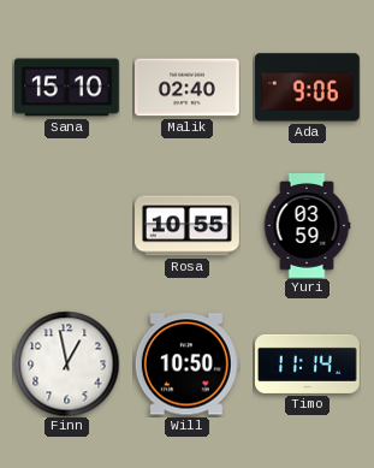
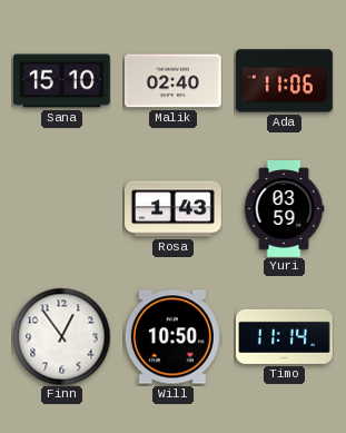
Ada: 9:06 -> 11:06 (284, 81)
Rosa: 10:55 -> 1:43 (174, 209)
Finn: 12:58 -> 12:54 (61, 336)
